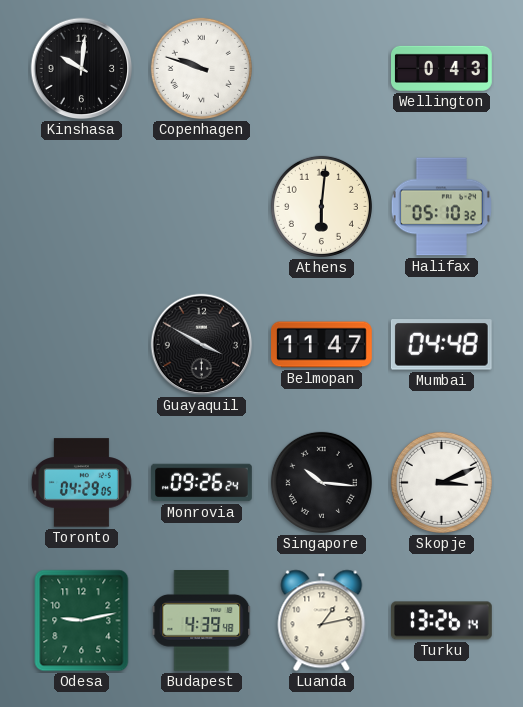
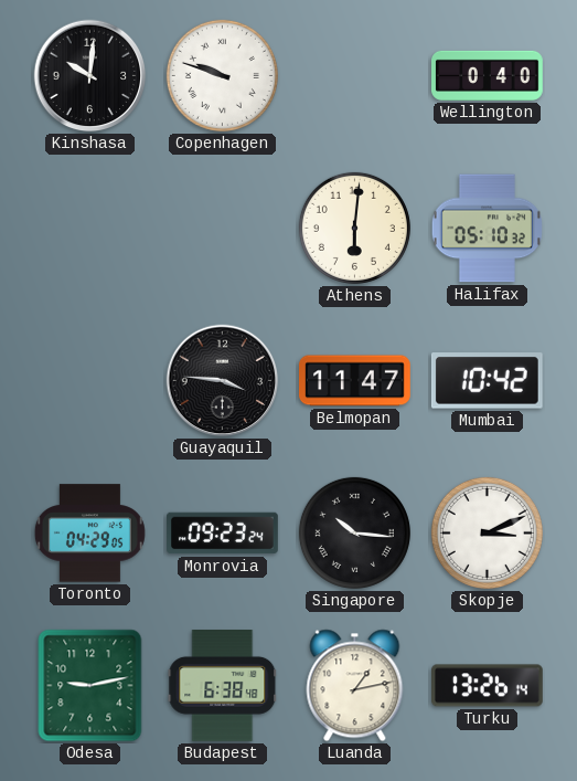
Wellington: 0:43 -> 0:40 (488, 75)
Guayaquil: 3:50 -> 3:46 (223, 381)
Mumbai: 04:48 -> 10:42 (487, 381)
Monrovia: 09:26 -> 09:23 (223, 534)
Budapest: 4:39 -> 6:38 (223, 686)
